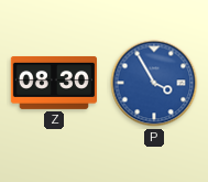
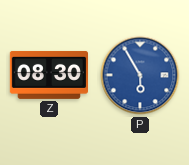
P: 3:55 -> 5:55 (140, 75)
